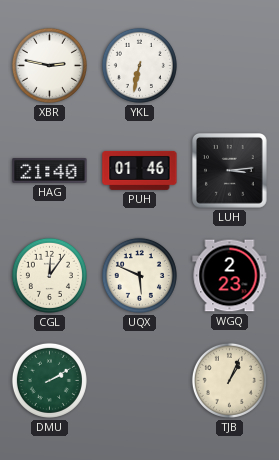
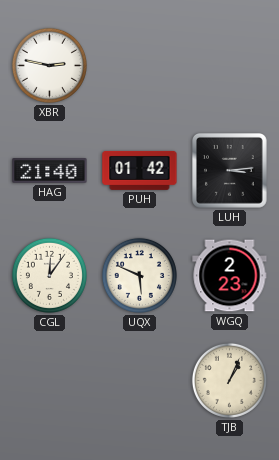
YKL: 6:32 -> none (139, 65)
PUH: 01:46 -> 01:42 (140, 170)
DMU: 2:10 -> none (49, 380)
